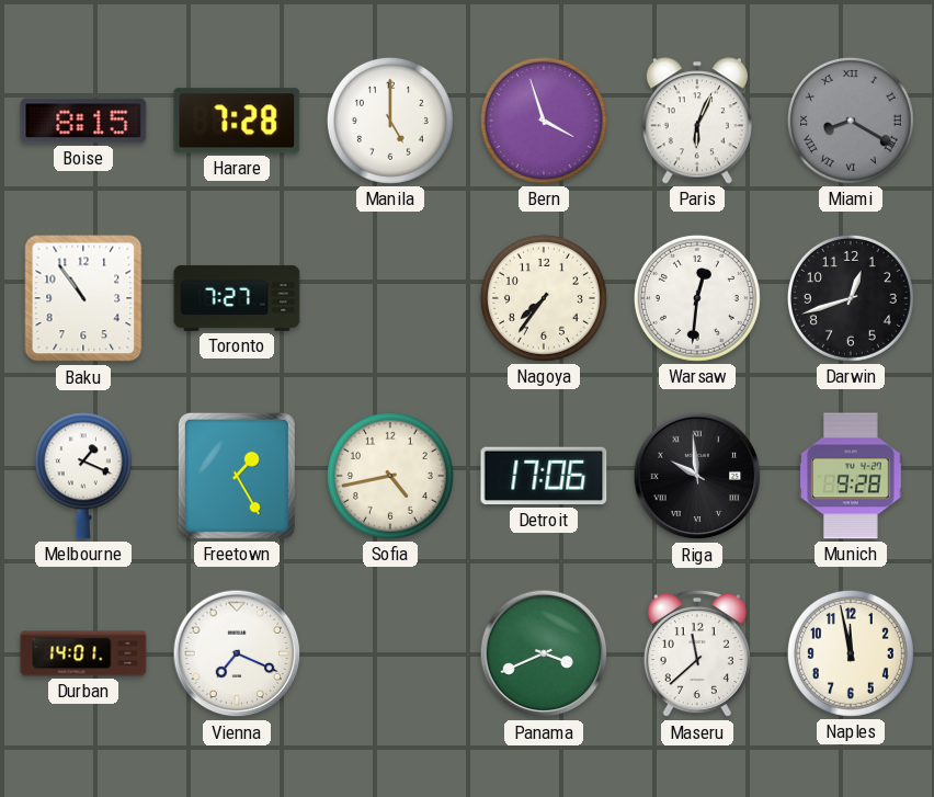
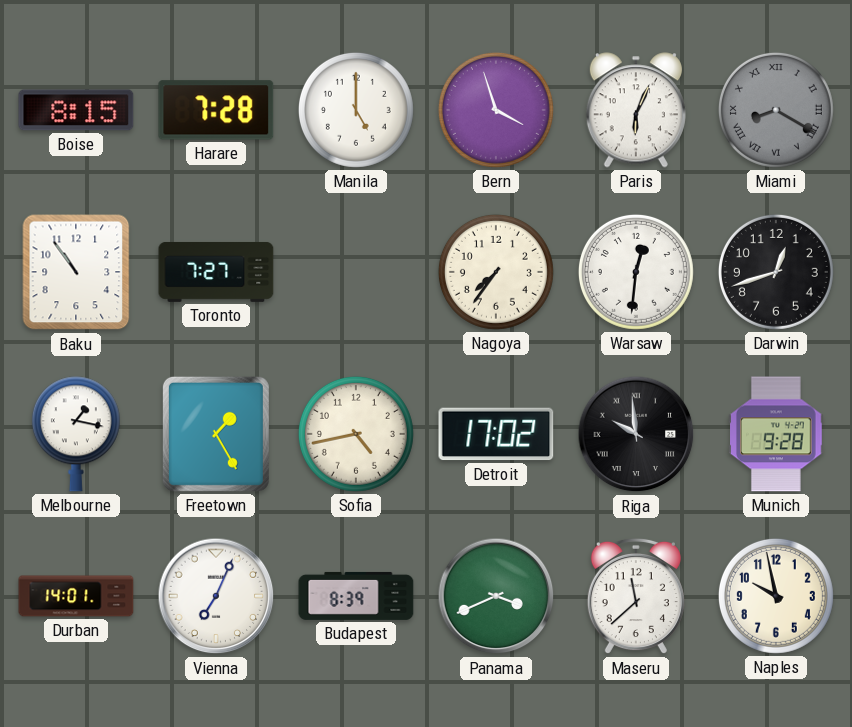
Melbourne: 1:19 -> 1:17 (76, 434)
Detroit: 17:06 -> 17:02 (496, 434)
Vienna: 7:19 -> 7:04 (216, 596)
Budapest: none -> 8:39 (356, 596)
Naples: 11:58 -> 9:58 (776, 596)
